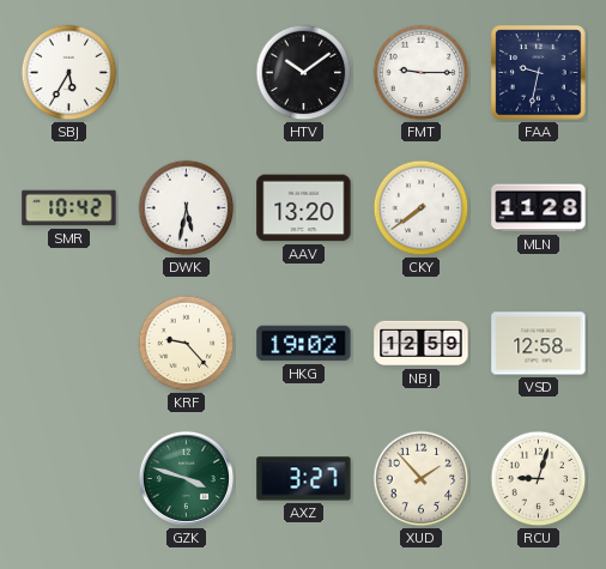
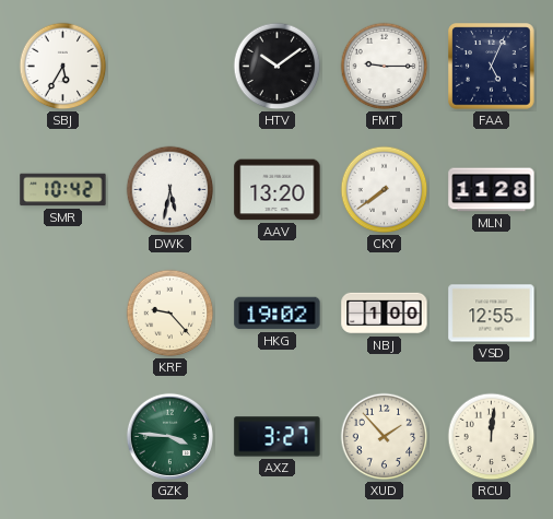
FAA: 9:32 -> 5:04 (492, 67)
NBJ: 12:59 -> 1:00 (385, 314)
VSD: 12:58 -> 12:55 (492, 314)
GZK: 3:48 -> 3:46 (169, 436)
RCU: 9:03 -> 12:01 (492, 437)
